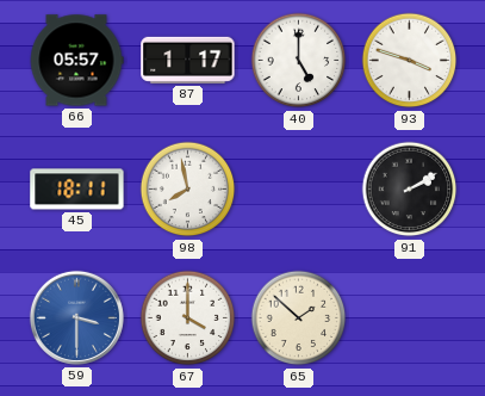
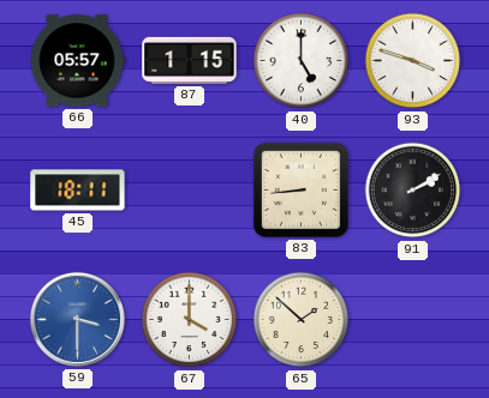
87: 1:17 -> 1:15 (190, 60)
98: 7:58 -> none (188, 190)
83: none -> 8:44 (300, 189)
